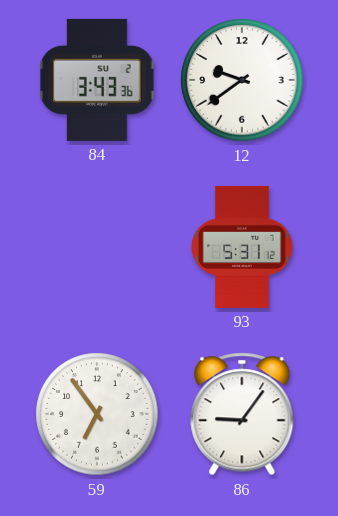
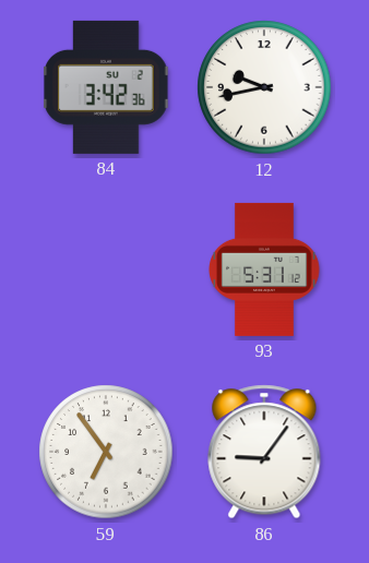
84: 3:43 -> 3:42 (106, 87)
12: 9:39 -> 9:43 (264, 87)
